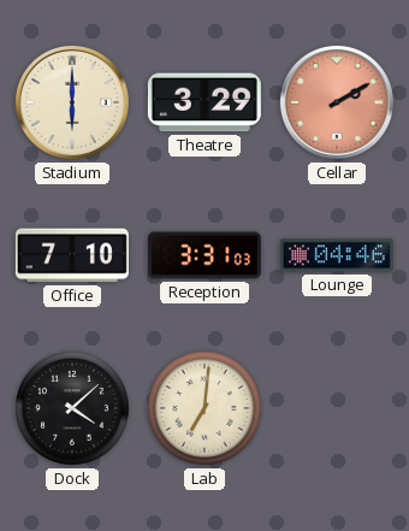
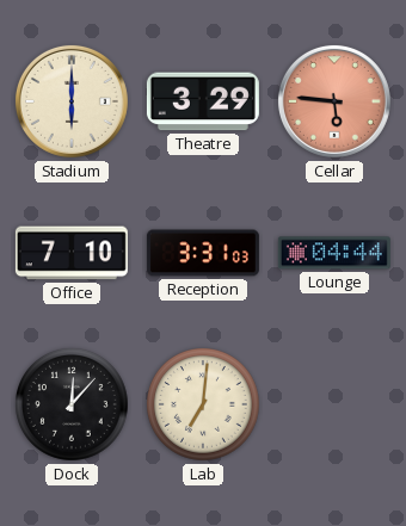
Cellar: 2:10 -> 5:46 (334, 101)
Lounge: 04:46 -> 04:44 (334, 253)
Dock: 4:08 -> 12:07 (73, 406)
